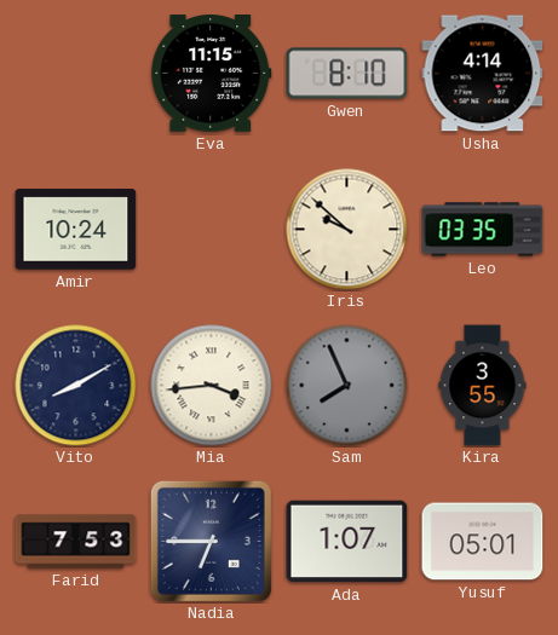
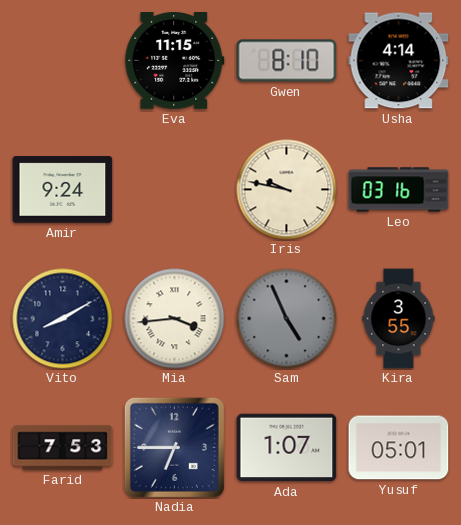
Amir: 10:24 -> 9:24 (63, 190)
Iris: 9:52 -> 9:47 (287, 190)
Leo: 03:35 -> 03:16 (399, 190)
Sam: 7:56 -> 4:56 (287, 319)
